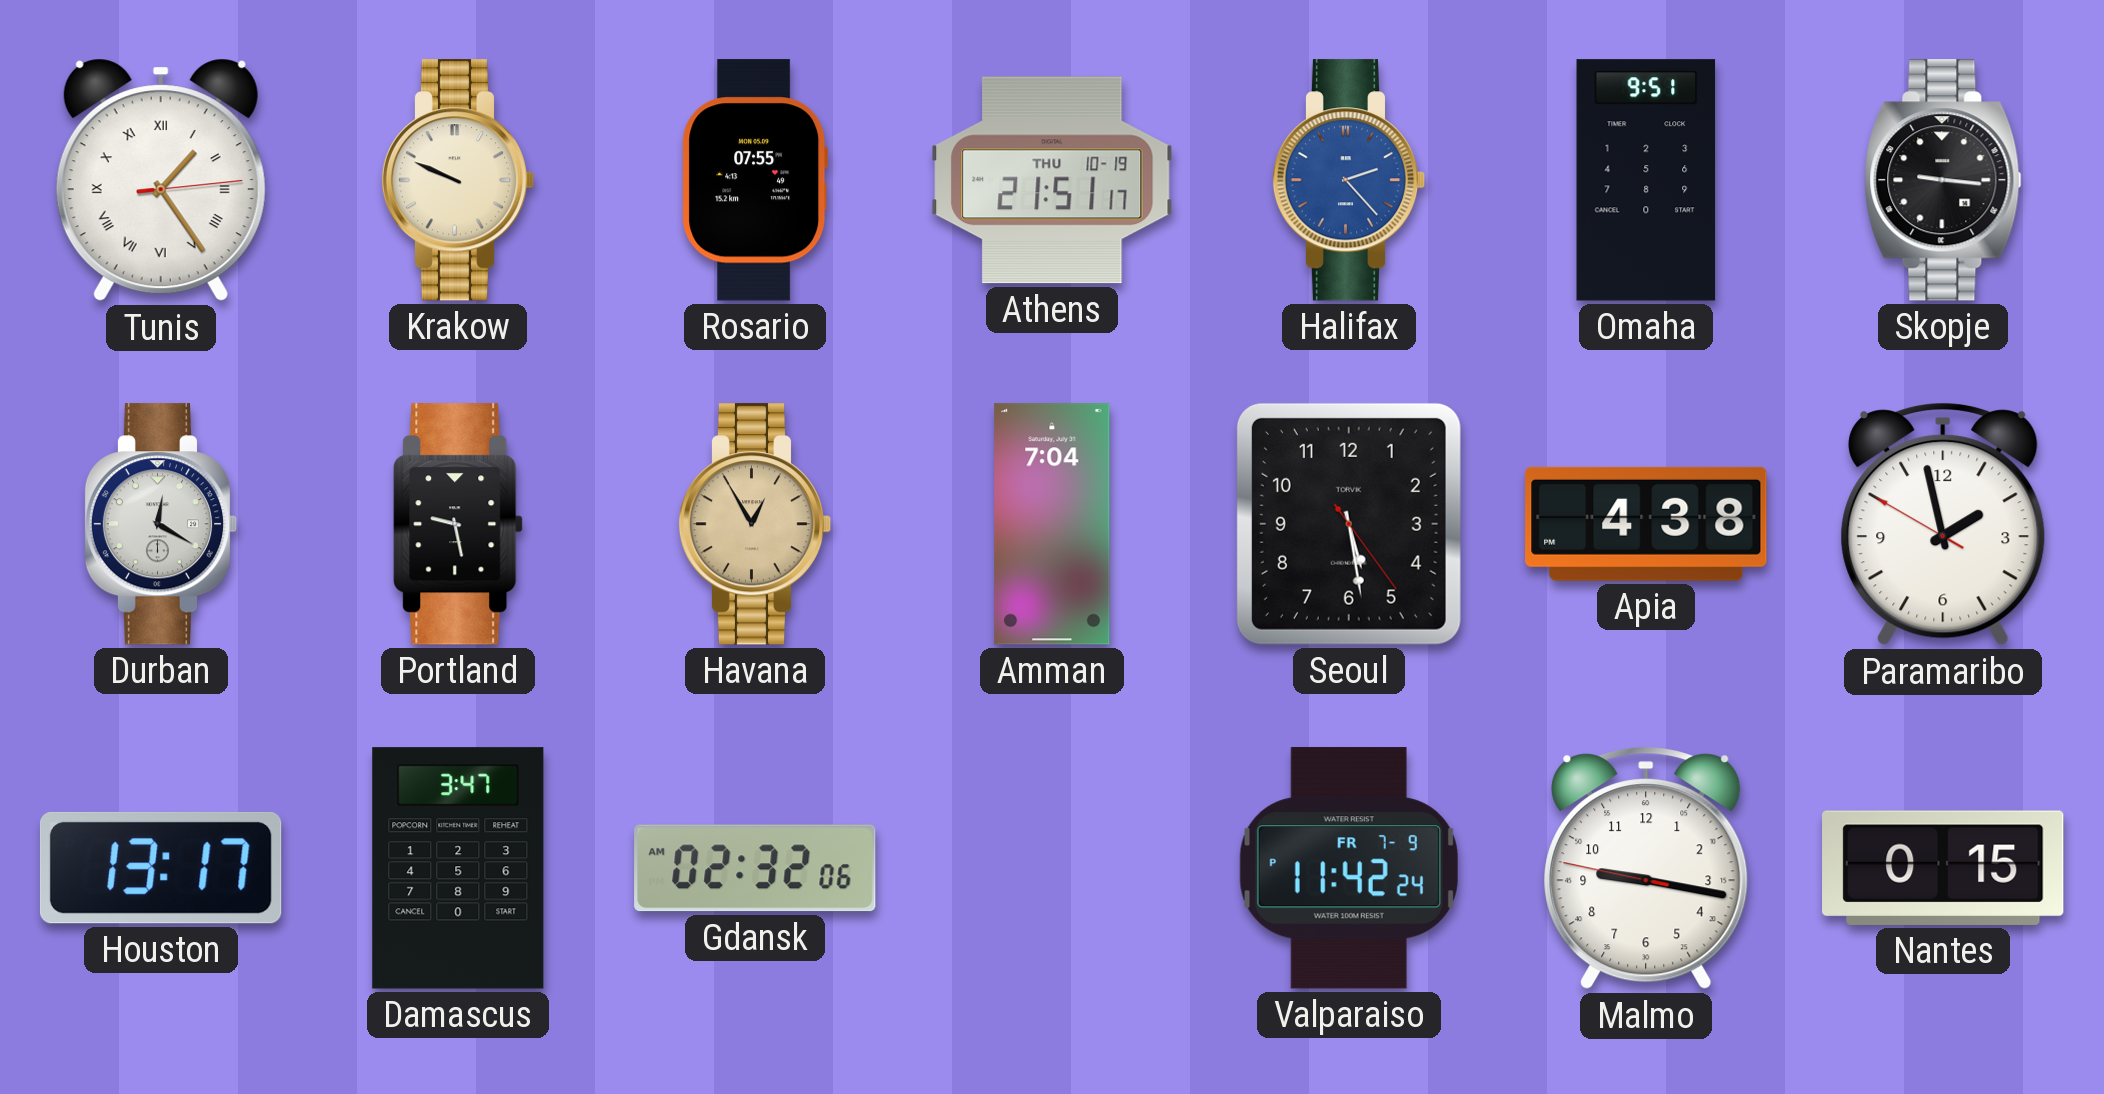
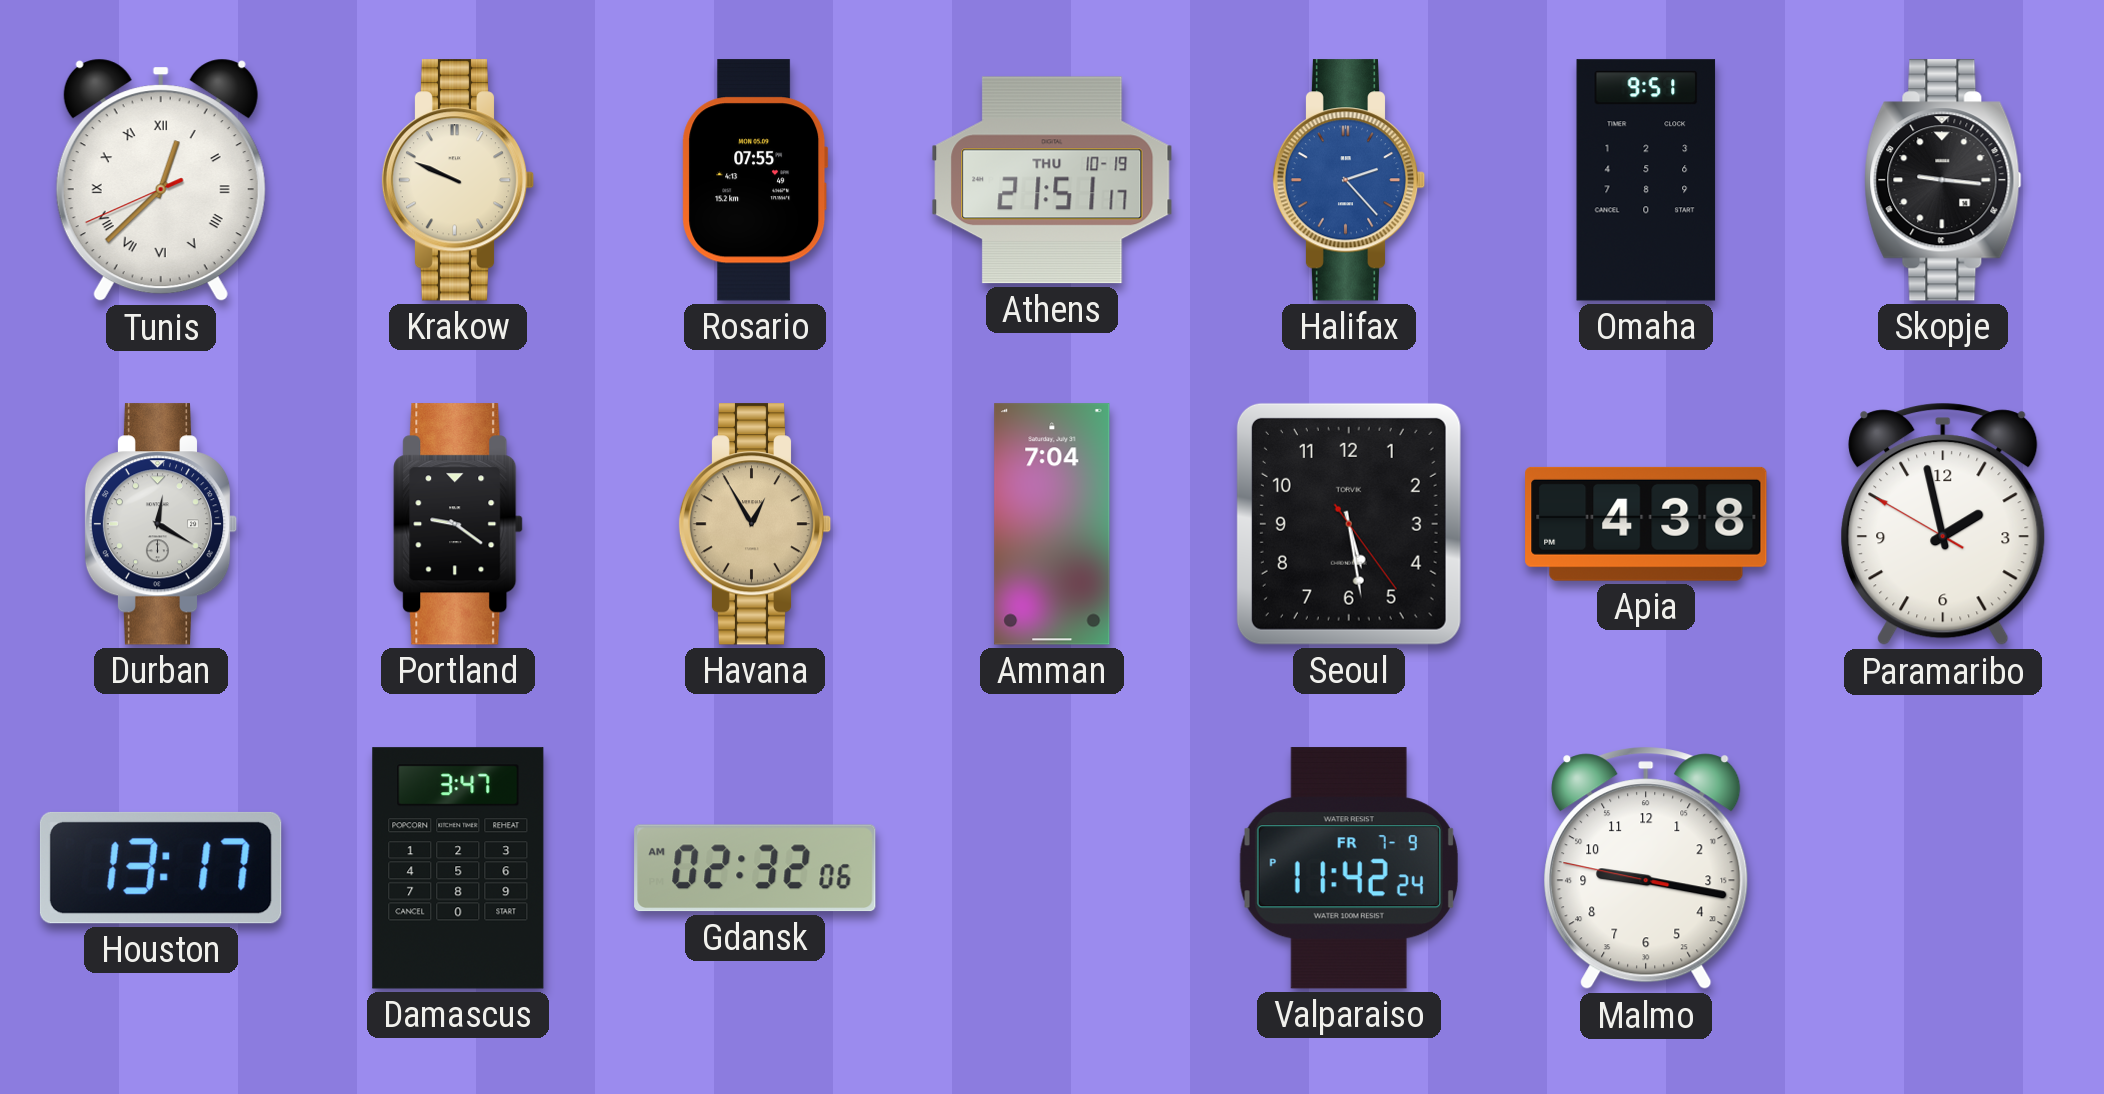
Tunis: 1:24 -> 12:37 (161, 180)
Portland: 9:28 -> 9:21 (458, 524)
Nantes: 0:15 -> none (1943, 868)
